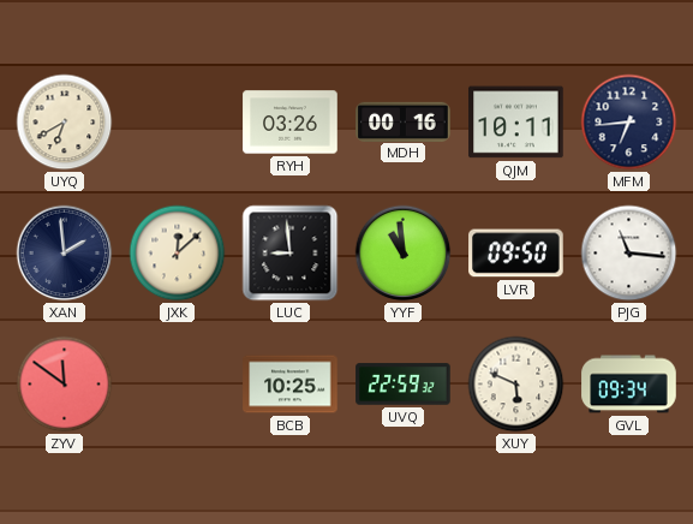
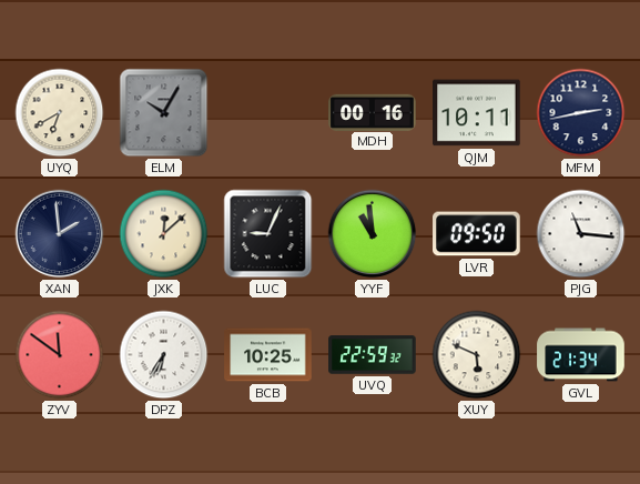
ELM: none -> 10:05 (164, 113)
RYH: 03:26 -> none (291, 123)
MFM: 6:44 -> 2:43 (581, 113)
LUC: 8:59 -> 9:04 (268, 234)
DPZ: none -> 6:35 (164, 355)
GVL: 09:34 -> 21:34 (581, 355)
